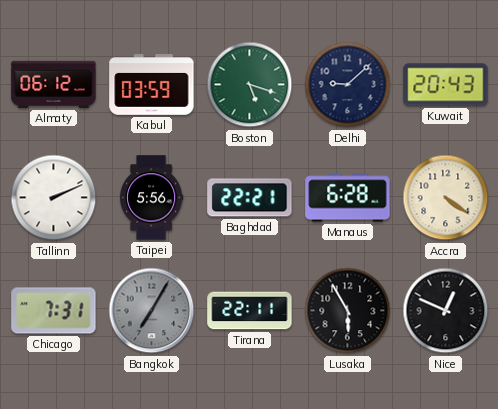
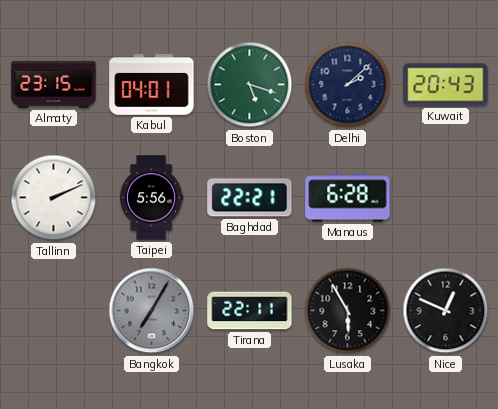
Almaty: 06:12 -> 23:15 (54, 84)
Kabul: 03:59 -> 04:01 (152, 85)
Delhi: 9:08 -> 2:08 (348, 85)
Accra: 4:21 -> none (446, 198)
Chicago: 7:31 -> none (54, 311)
